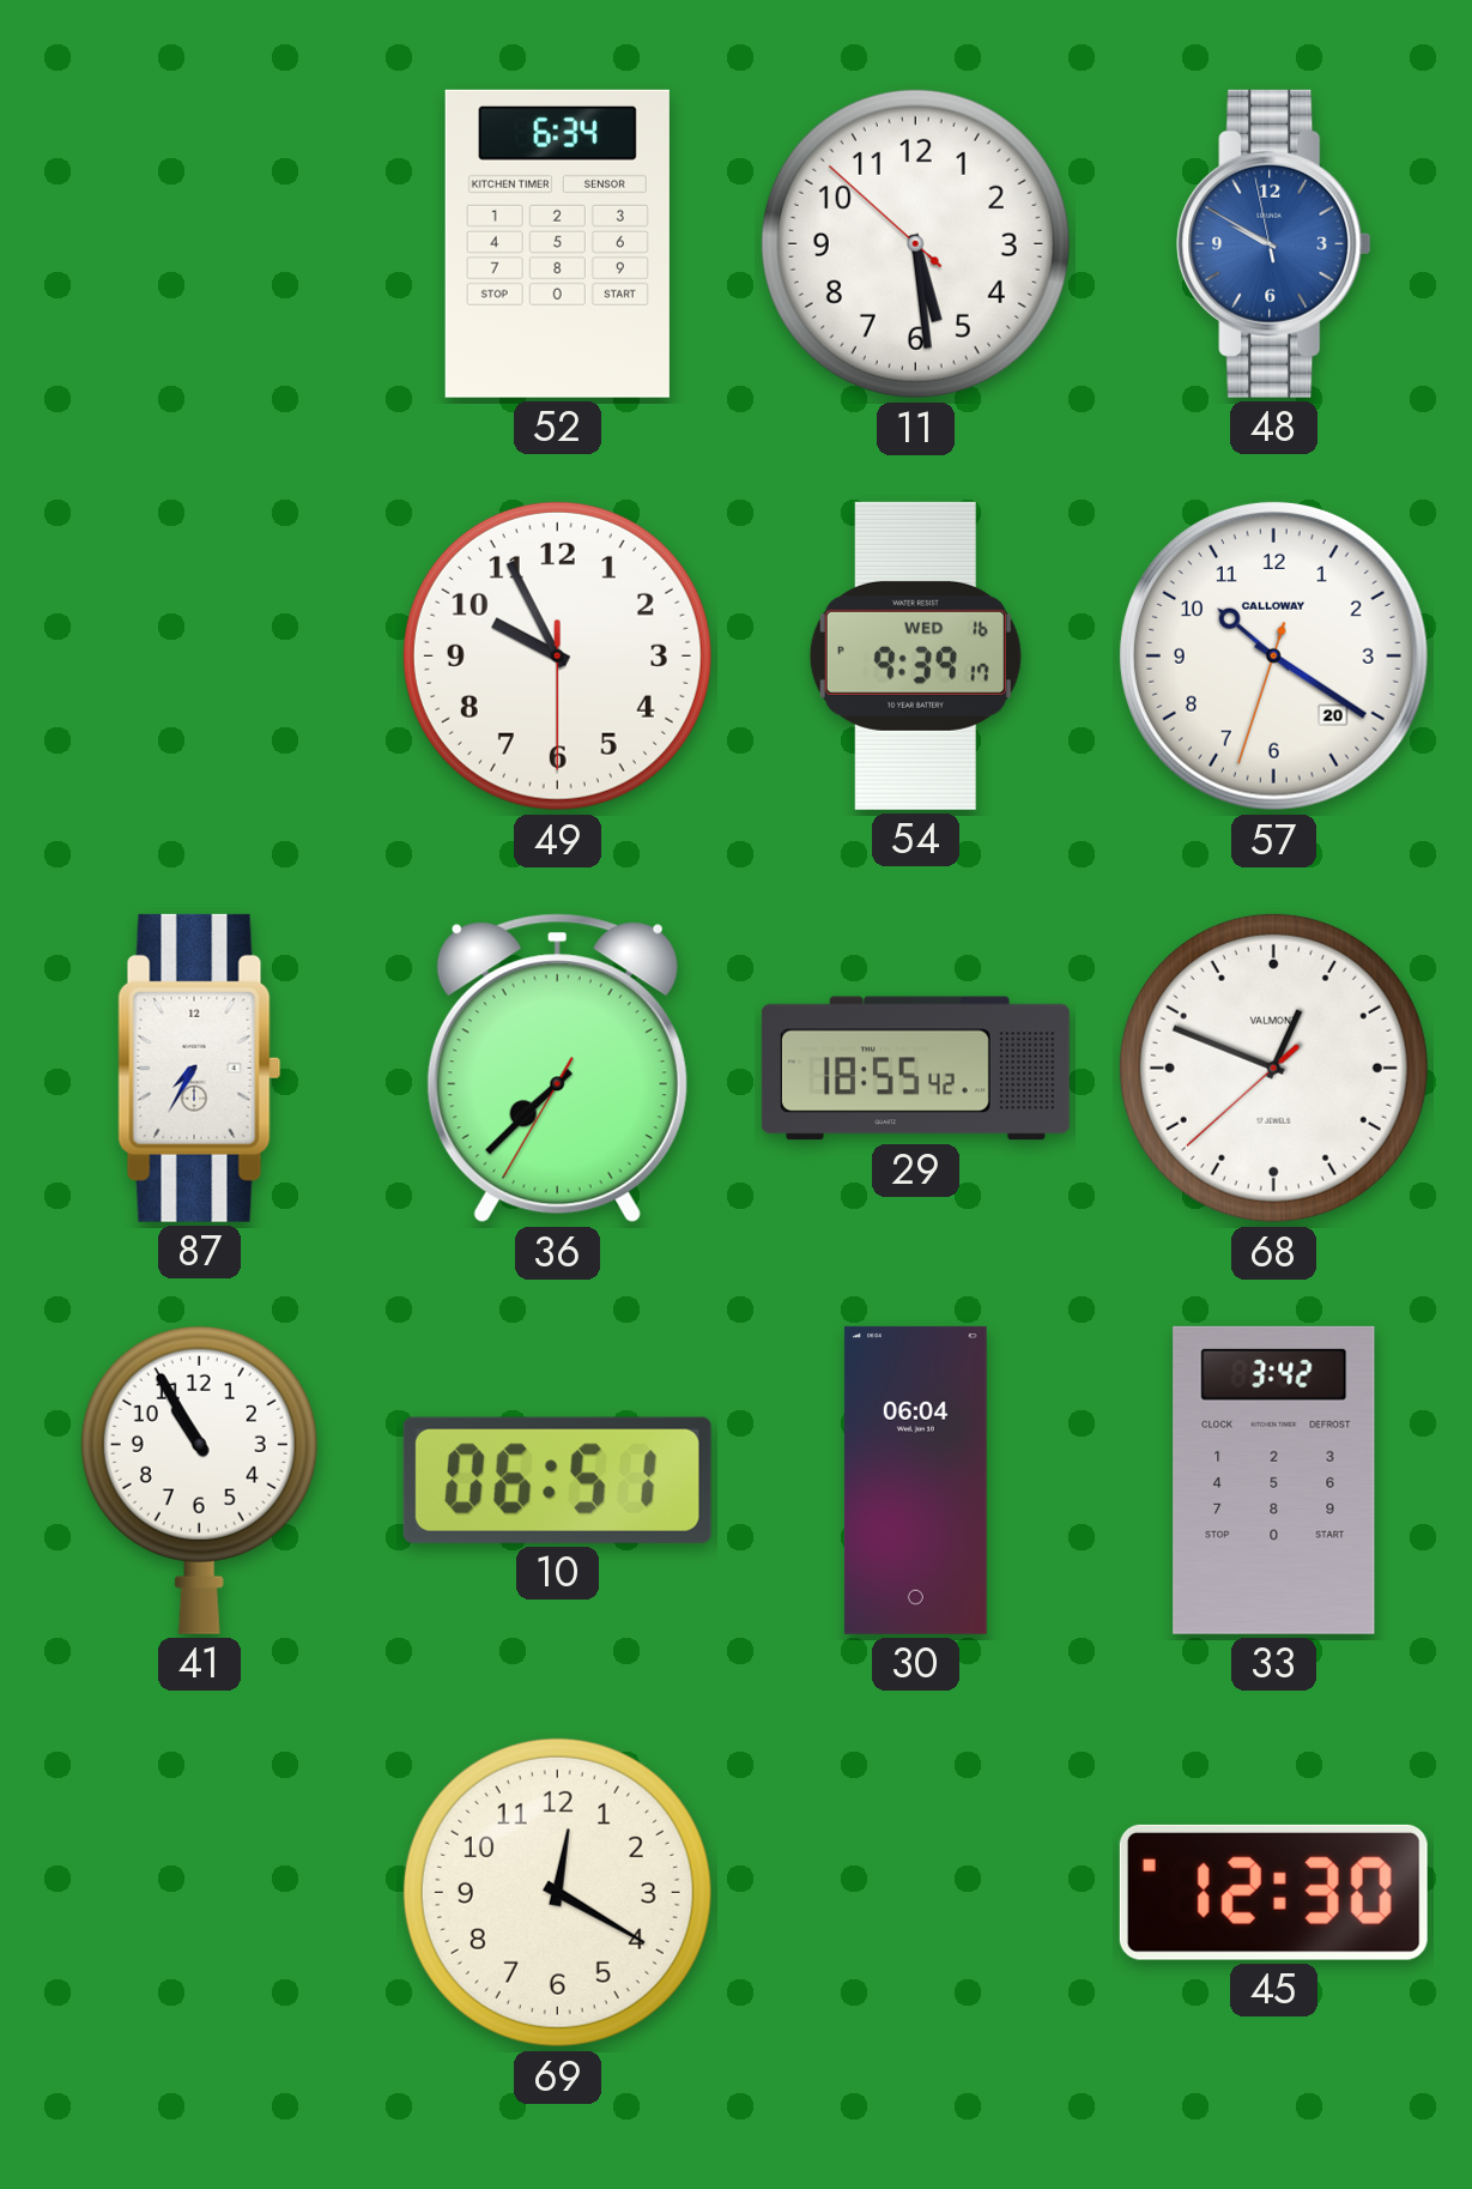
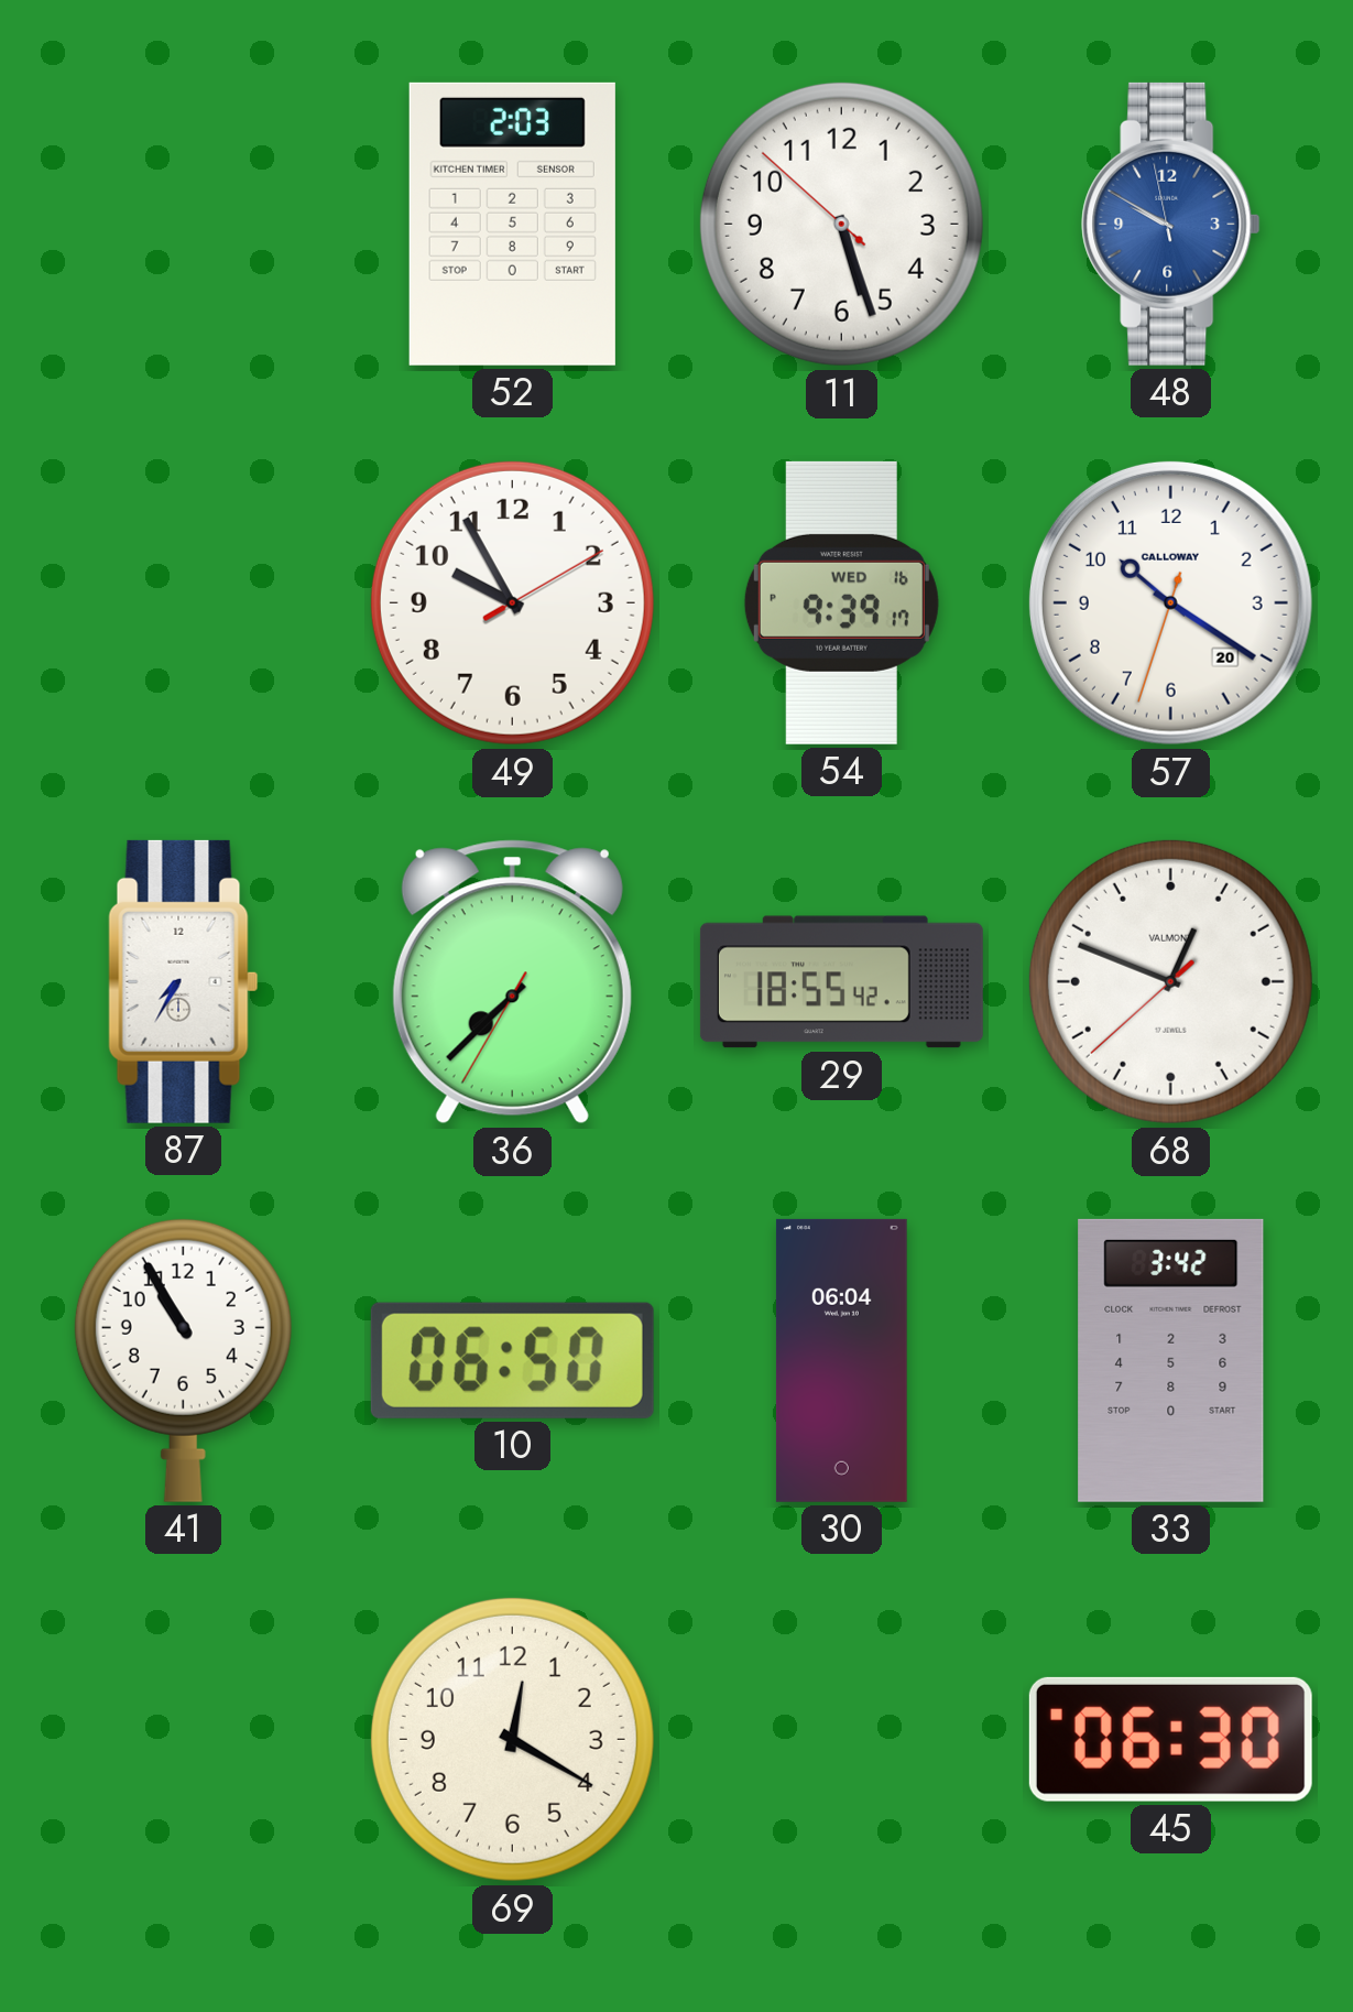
52: 6:34 -> 2:03 (512, 224)
11: 5:28 -> 5:26 (841, 224)
49: 9:55:30 -> 9:55:10 (512, 602)
10: 06:51 -> 06:50 (512, 1360)
45: 12:30 -> 06:30 (1170, 1739)
